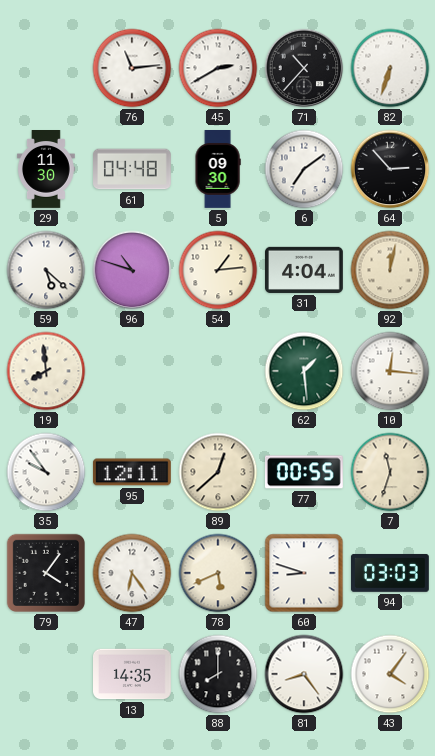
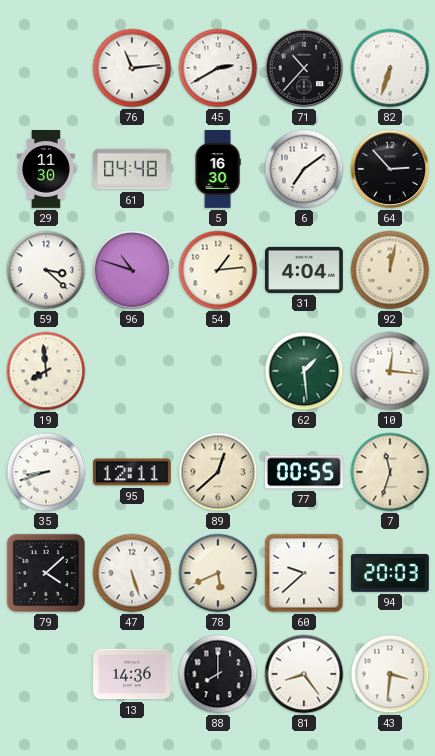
5: 09:30 -> 16:30 (218, 170)
59: 5:22 -> 3:22 (46, 270)
35: 9:54 -> 8:42 (46, 472)
79: 4:06 -> 4:08 (46, 573)
47: 6:24 -> 5:27 (132, 573)
60: 8:48 -> 9:38 (304, 573)
94: 03:03 -> 20:03 (390, 573)
13: 14:35 -> 14:36 (133, 674)
43: 4:06 -> 3:31 (390, 674)
